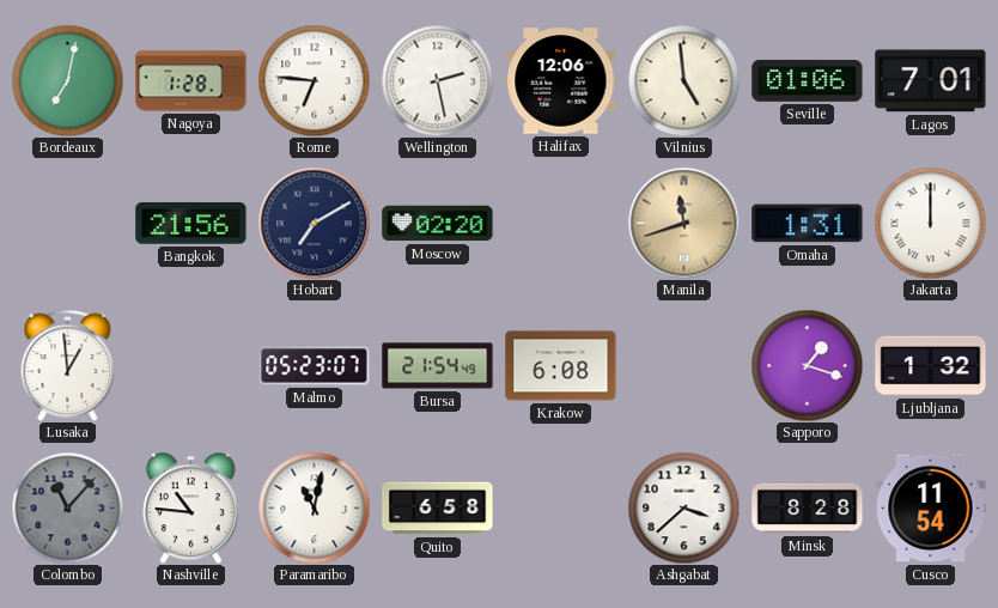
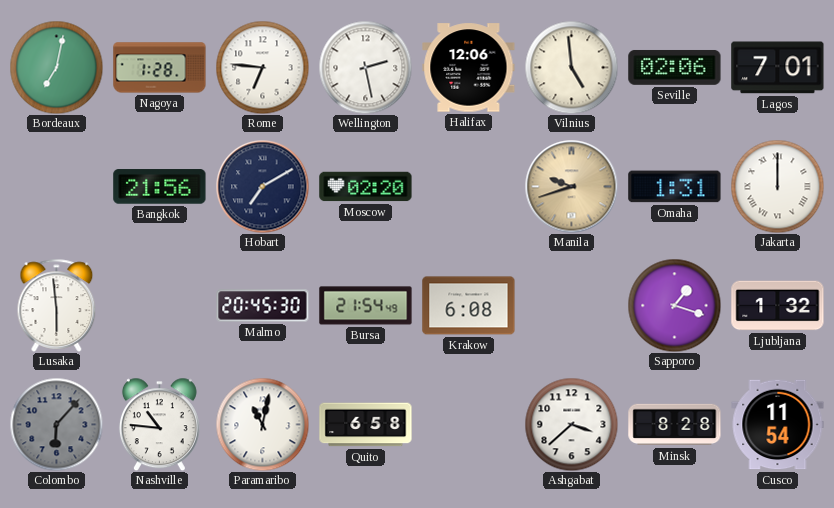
Seville: 01:06 -> 02:06 (675, 68)
Manila: 11:42 -> 9:42 (571, 186)
Lusaka: 12:59 -> 5:59 (57, 305)
Malmo: 05:23 -> 20:45 (263, 306)
Colombo: 11:07 -> 6:07 (56, 424)
